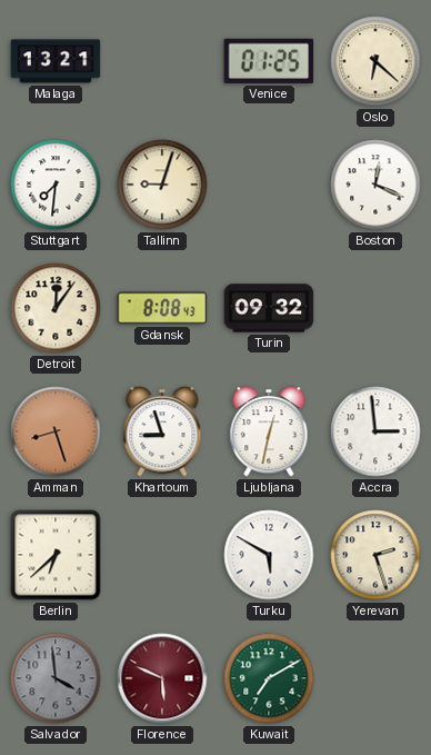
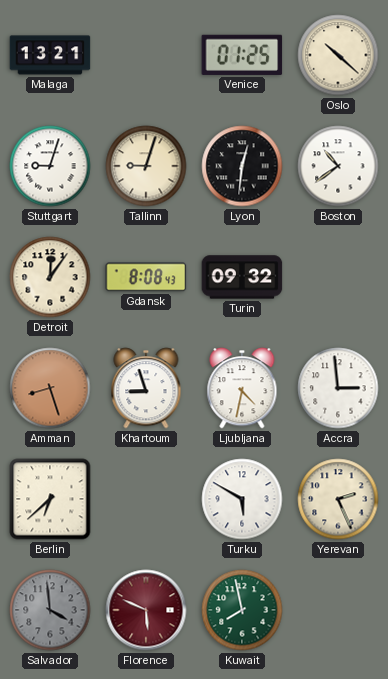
Oslo: 6:22 -> 10:22 (338, 55)
Stuttgart: 7:31 -> 9:03 (50, 166)
Lyon: none -> 12:31 (242, 166)
Boston: 12:19 -> 10:39 (338, 166)
Ljubljana: 12:32 -> 4:32 (242, 388)
Yerevan: 2:27 -> 2:26 (338, 499)
Kuwait: 7:10 -> 7:58 (242, 610)
